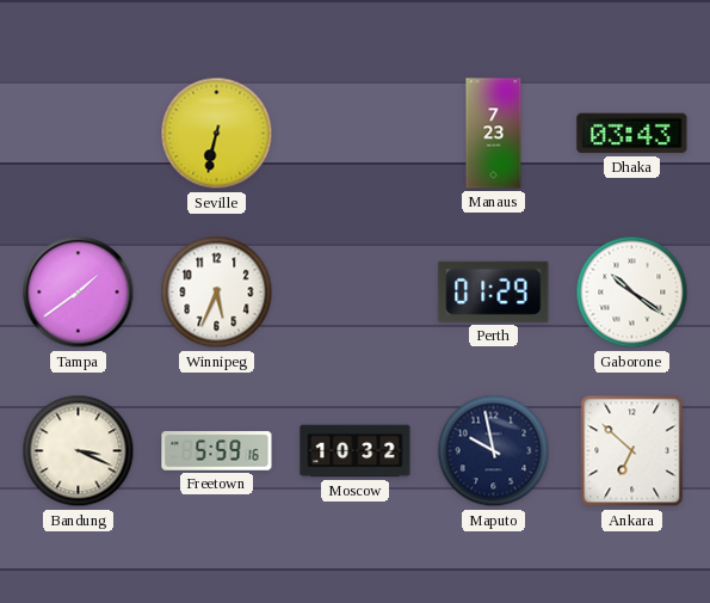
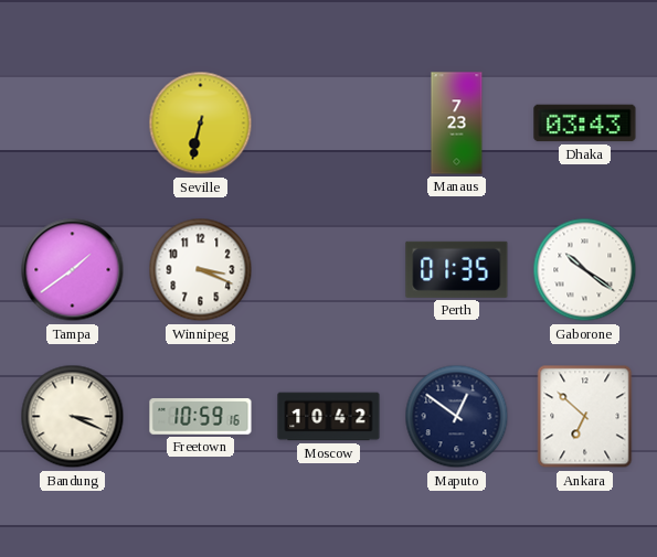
Winnipeg: 5:34 -> 3:19 (201, 270)
Perth: 01:29 -> 01:35 (457, 269)
Freetown: 5:59 -> 10:59 (201, 417)
Moscow: 10:32 -> 10:42 (329, 417)
Maputo: 9:58 -> 12:51 (457, 417)
